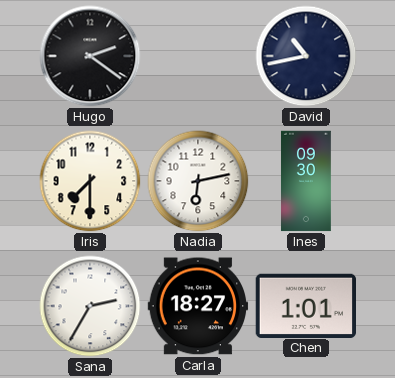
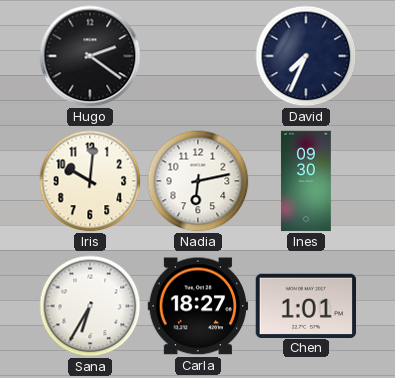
David: 10:43 -> 7:34 (306, 56)
Iris: 7:30 -> 10:01 (90, 181)
Sana: 2:35 -> 6:35 (90, 306)
